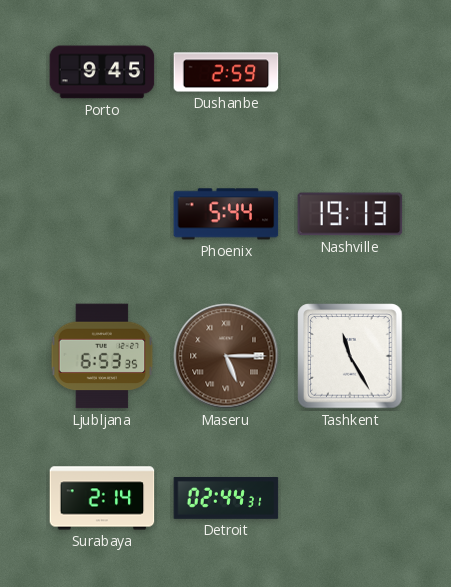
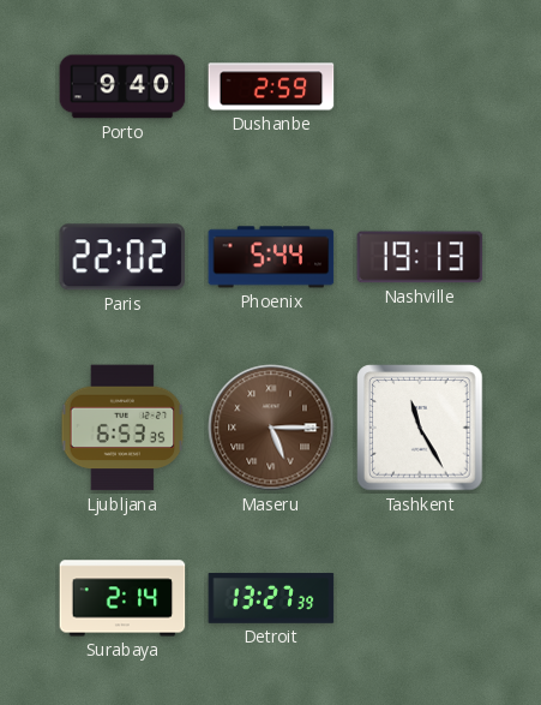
Porto: 9:45 -> 9:40 (122, 86)
Paris: none -> 22:02 (122, 257)
Detroit: 02:44 -> 13:27 (271, 599)
